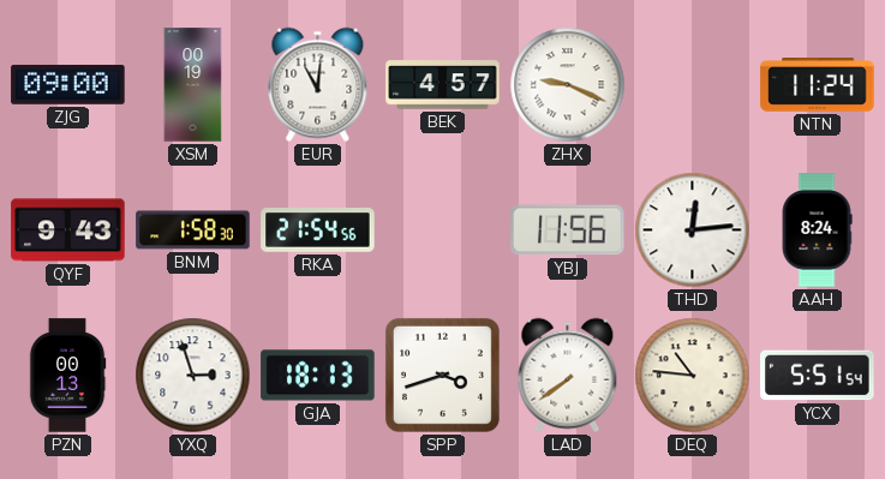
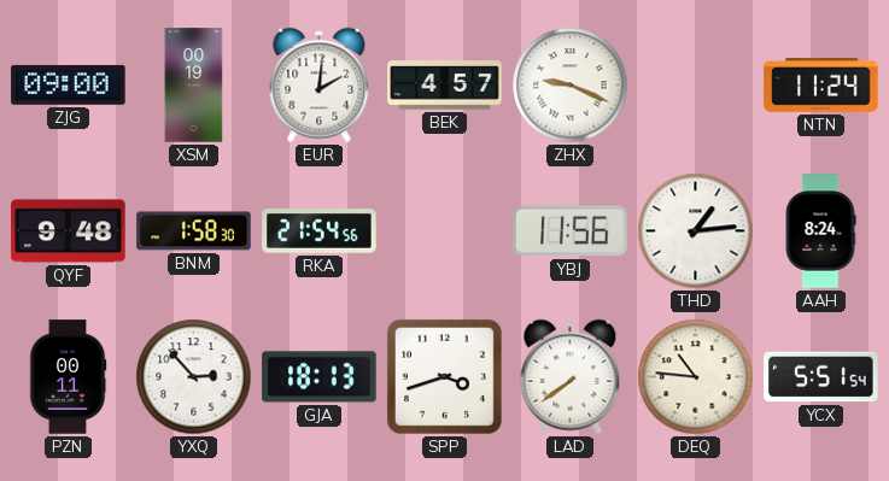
EUR: 11:01 -> 2:01 (320, 86)
QYF: 9:43 -> 9:48 (69, 231)
THD: 12:14 -> 1:14 (696, 231)
PZN: 00:13 -> 00:11 (68, 377)
YXQ: 2:57 -> 2:53 (194, 377)
